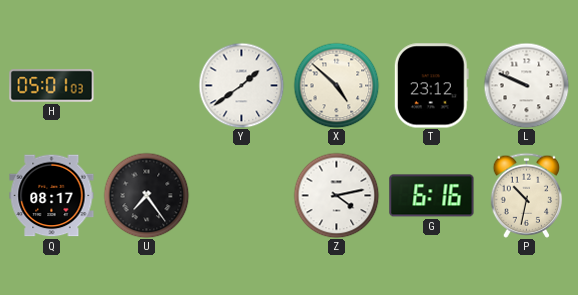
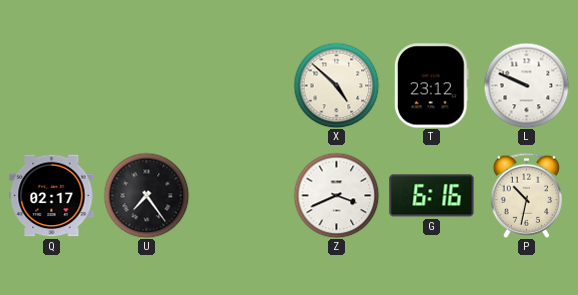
H: 05:01 -> none (52, 86)
Y: 1:39 -> none (241, 85)
Q: 08:17 -> 02:17 (52, 196)
Z: 4:13 -> 3:41 (336, 195)
